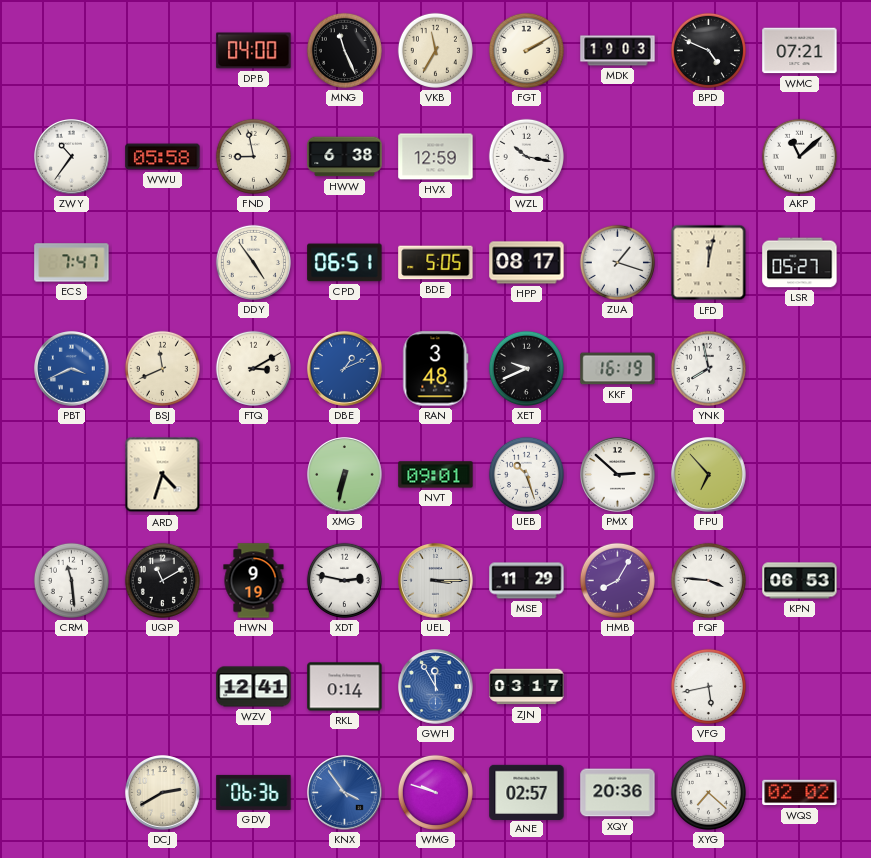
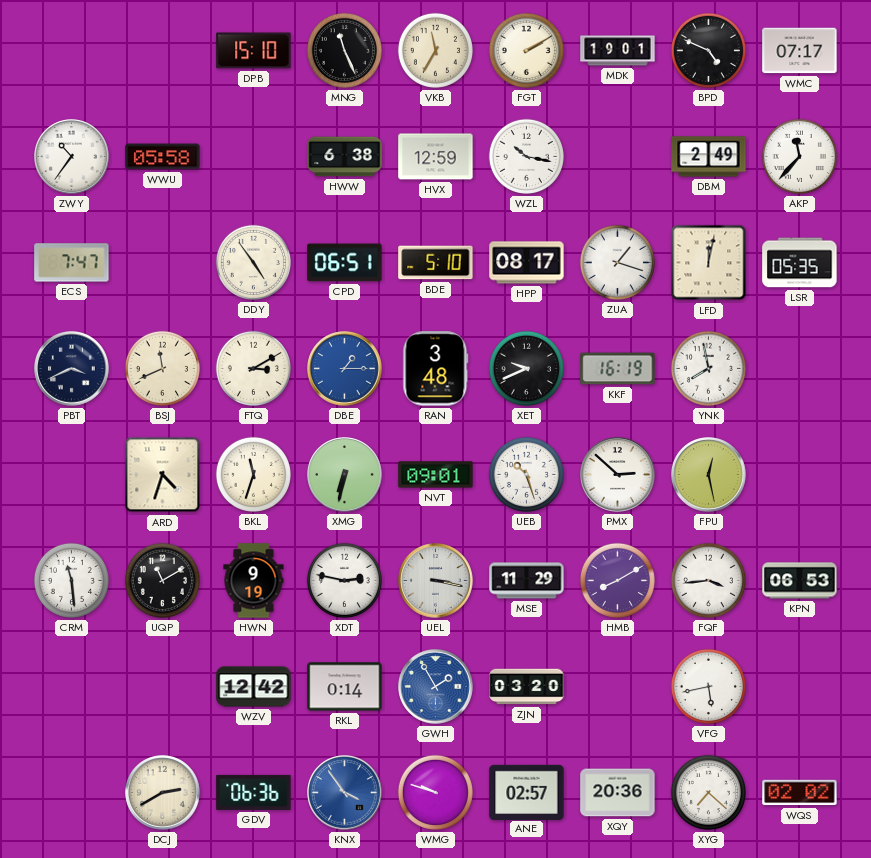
DPB: 04:00 -> 15:10 (254, 51)
MDK: 19:03 -> 19:01 (618, 51)
WMC: 07:21 -> 07:17 (800, 51)
FND: 8:58 -> none (253, 156)
DBM: none -> 2:49 (709, 157)
AKP: 11:08 -> 11:37 (799, 156)
BDE: 5:05 -> 5:10 (436, 263)
LSR: 05:27 -> 05:35 (800, 263)
PBT dial: blue -> navy (72, 369)
DBE: 1:11 -> 1:15 (345, 369)
BKL: none -> 11:33 (253, 474)
FPU: 6:53 -> 12:28 (709, 475)
UEL: 3:15 -> 3:17 (436, 581)
HMB: 8:05 -> 8:10 (617, 580)
FQF: 3:46 -> 3:44 (708, 580)
WZV: 12:41 -> 12:42 (254, 687)
GWH: 11:55 -> 1:55 (436, 687)
ZJN: 03:17 -> 03:20 (527, 687)
